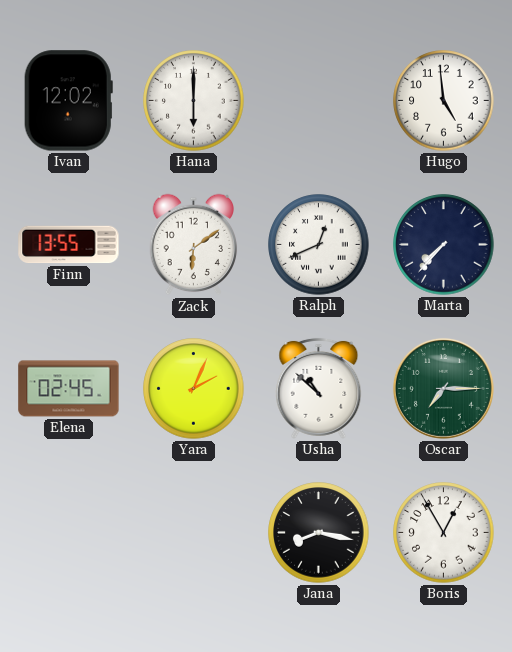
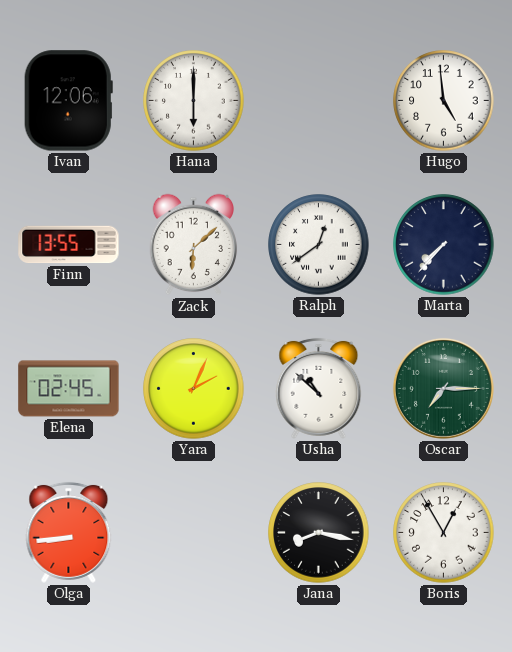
Ivan: 12:02 -> 12:06 (68, 101)
Zack: 6:09 -> 6:08 (194, 245)
Ralph: 12:41 -> 12:39 (319, 245)
Olga: none -> 8:44 (69, 532)
